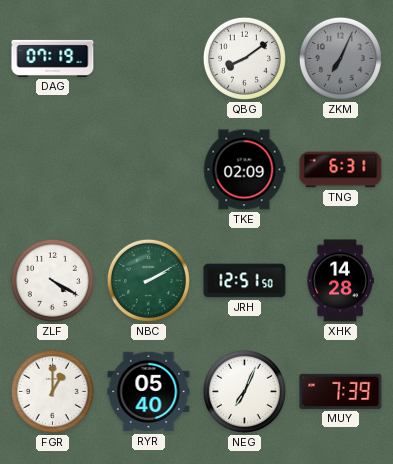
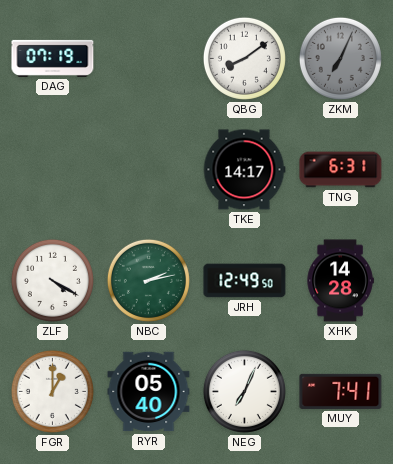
TKE: 02:09 -> 14:17 (244, 170)
NBC: 2:10 -> 2:13 (148, 280)
JRH: 12:51 -> 12:49 (245, 281)
MUY: 7:39 -> 7:41 (341, 391)
